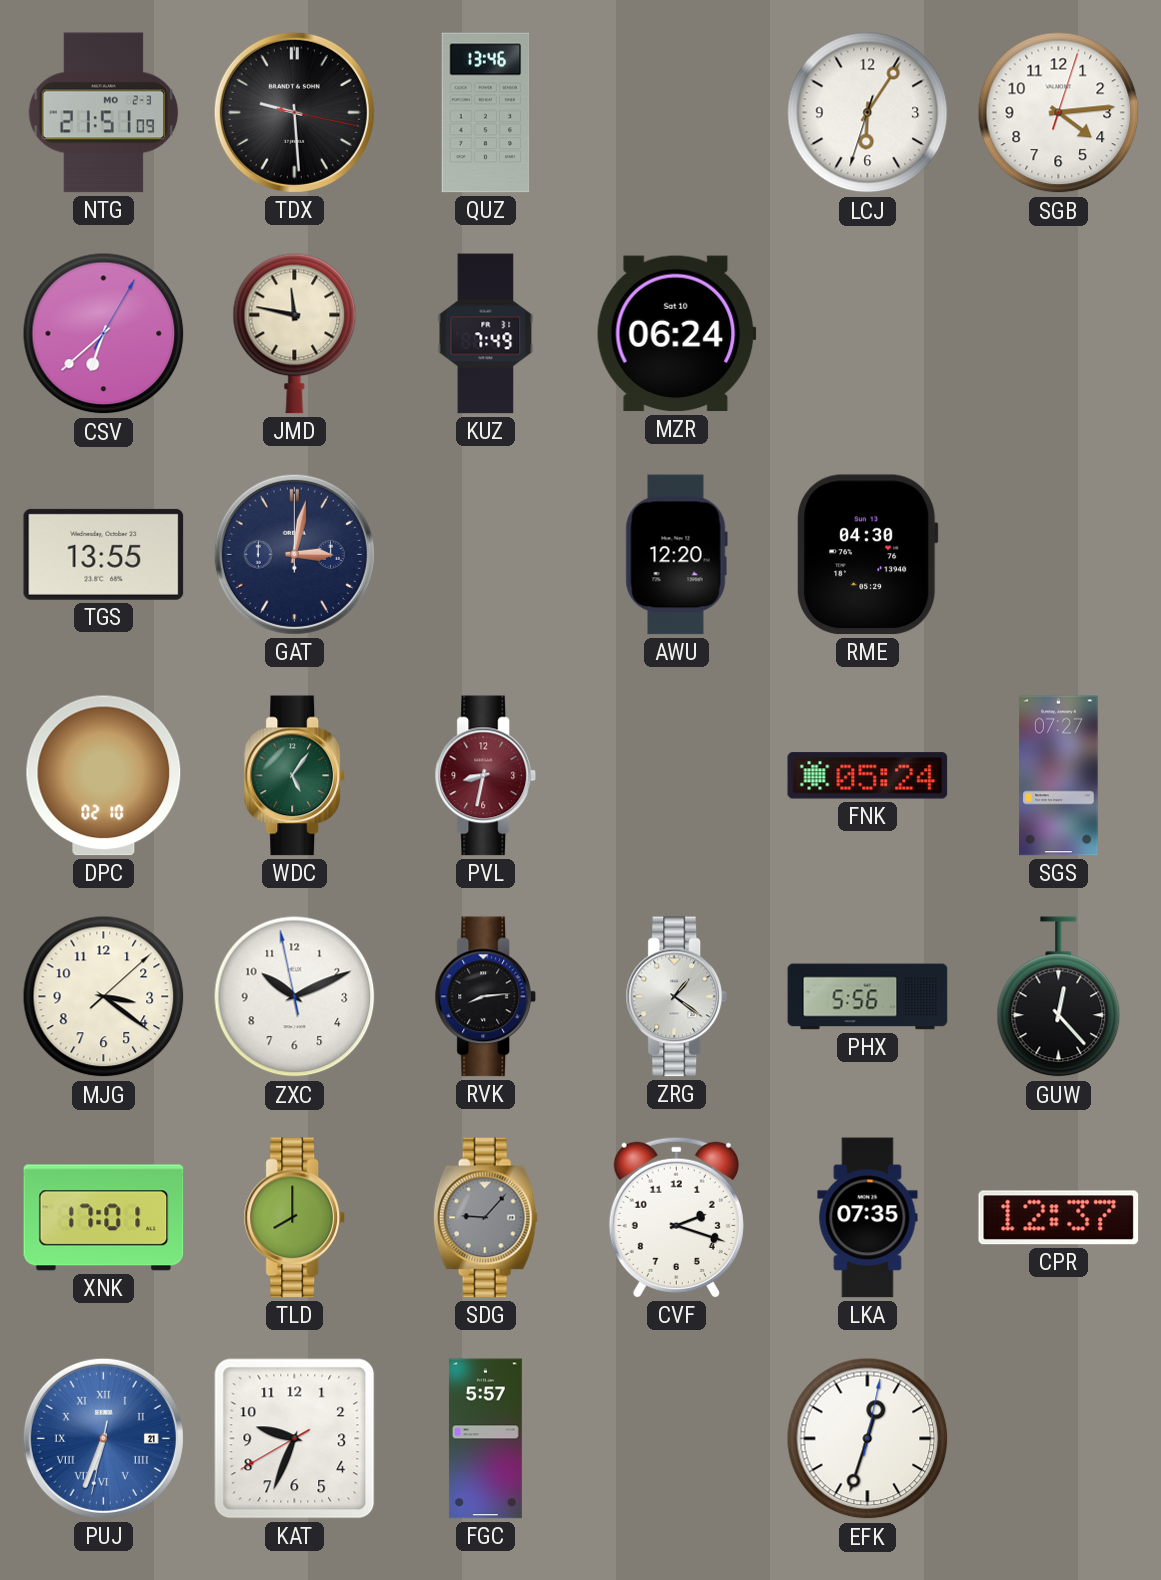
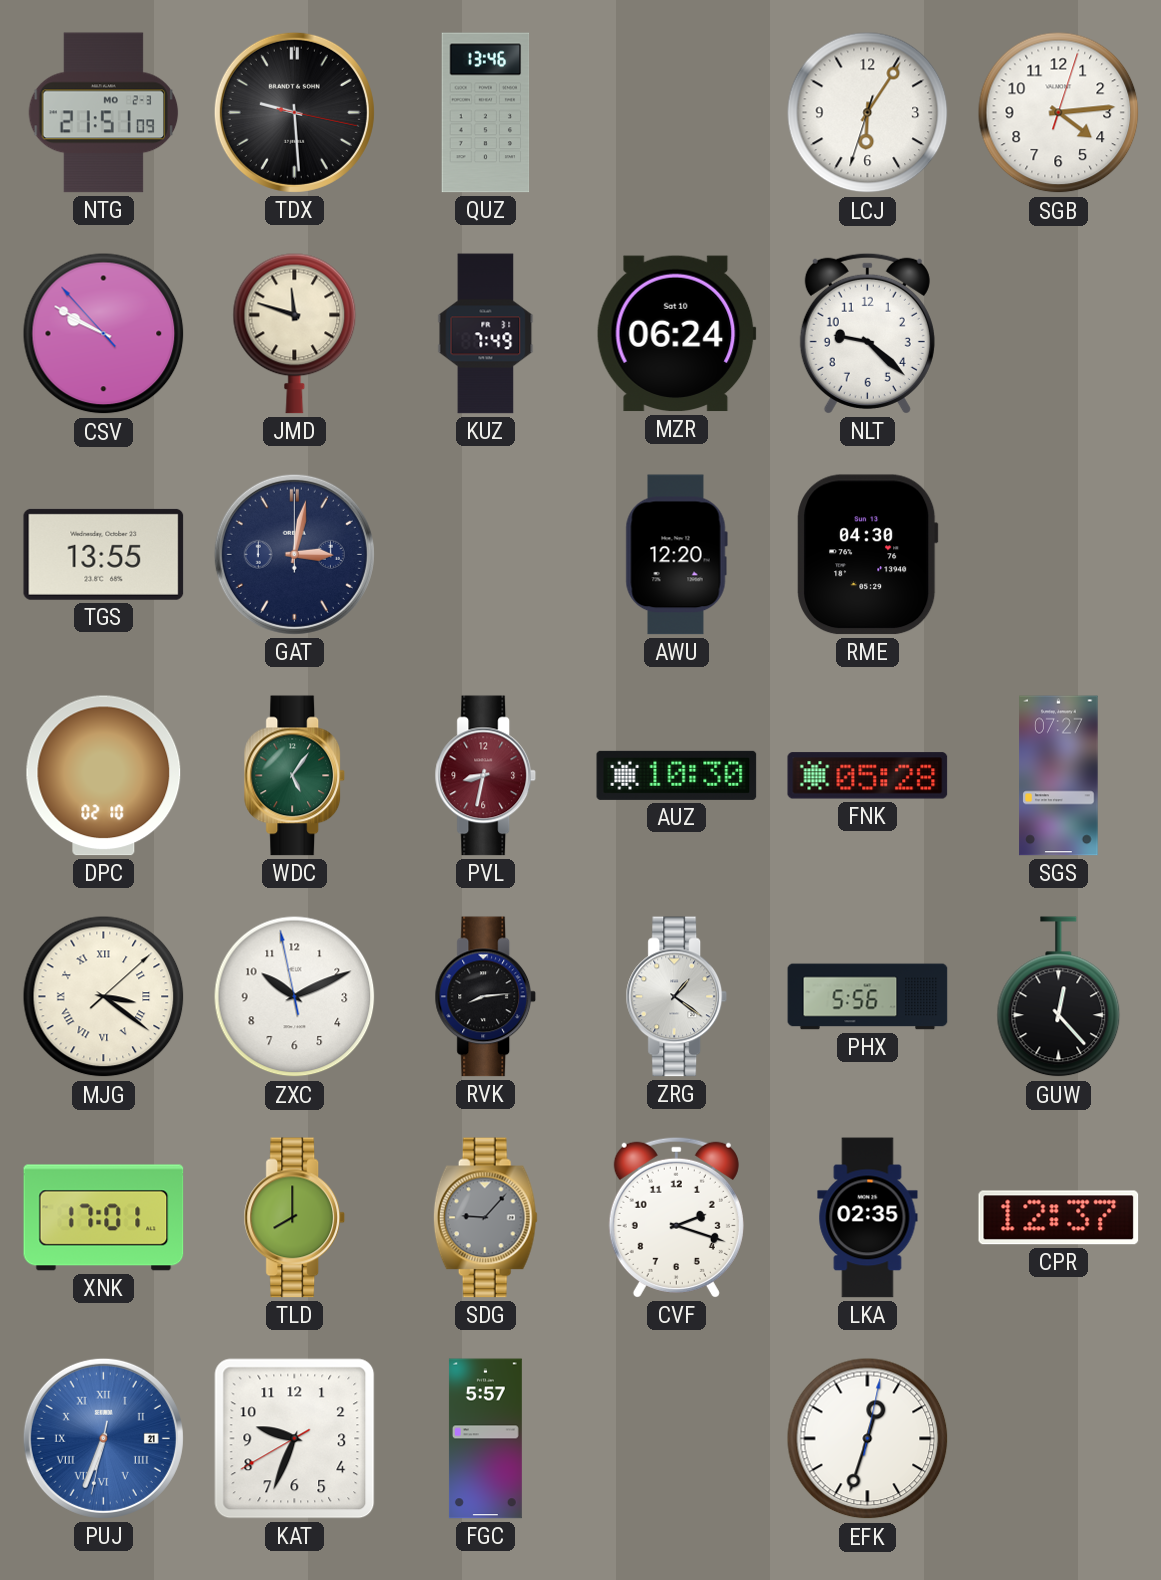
CSV: 6:38 -> 9:49 (104, 334)
JMD: 11:47 -> 11:48 (295, 333)
NLT: none -> 9:22 (867, 333)
AUZ: none -> 10:30 (677, 775)
FNK: 05:24 -> 05:28 (868, 776)
MJG numerals: Arabic -> Roman (104, 997)
LKA: 07:35 -> 02:35 (868, 1218)
